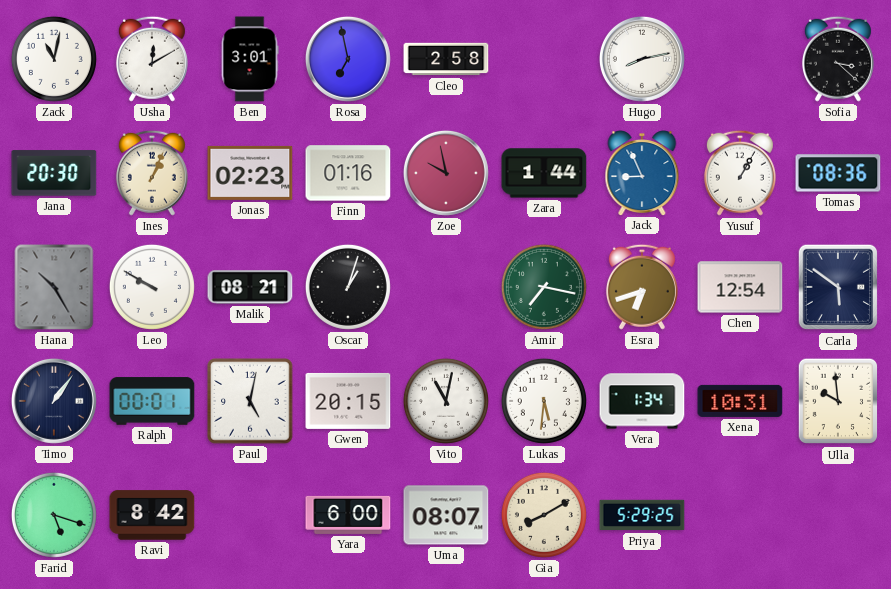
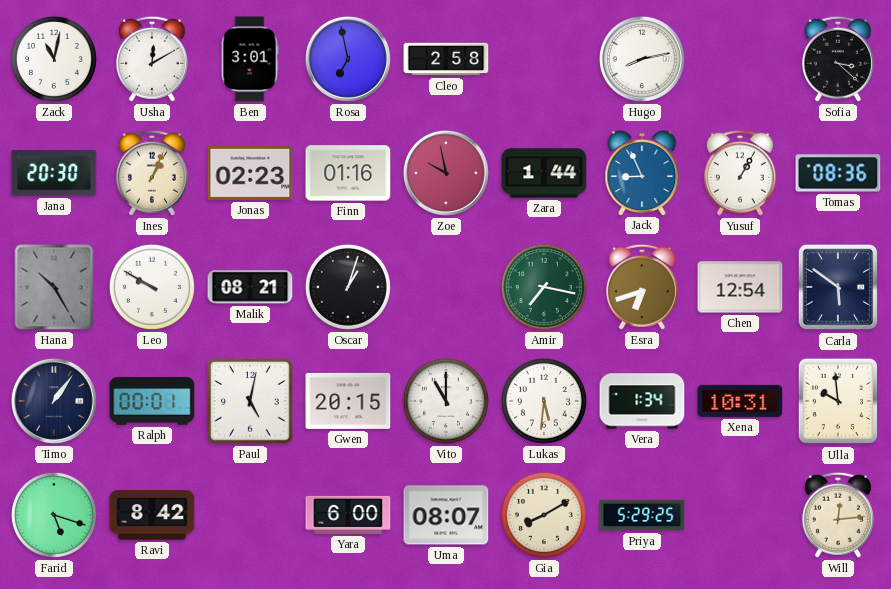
Vito: 11:02 -> 11:00 (446, 401)
Will: none -> 12:14 (838, 515)
